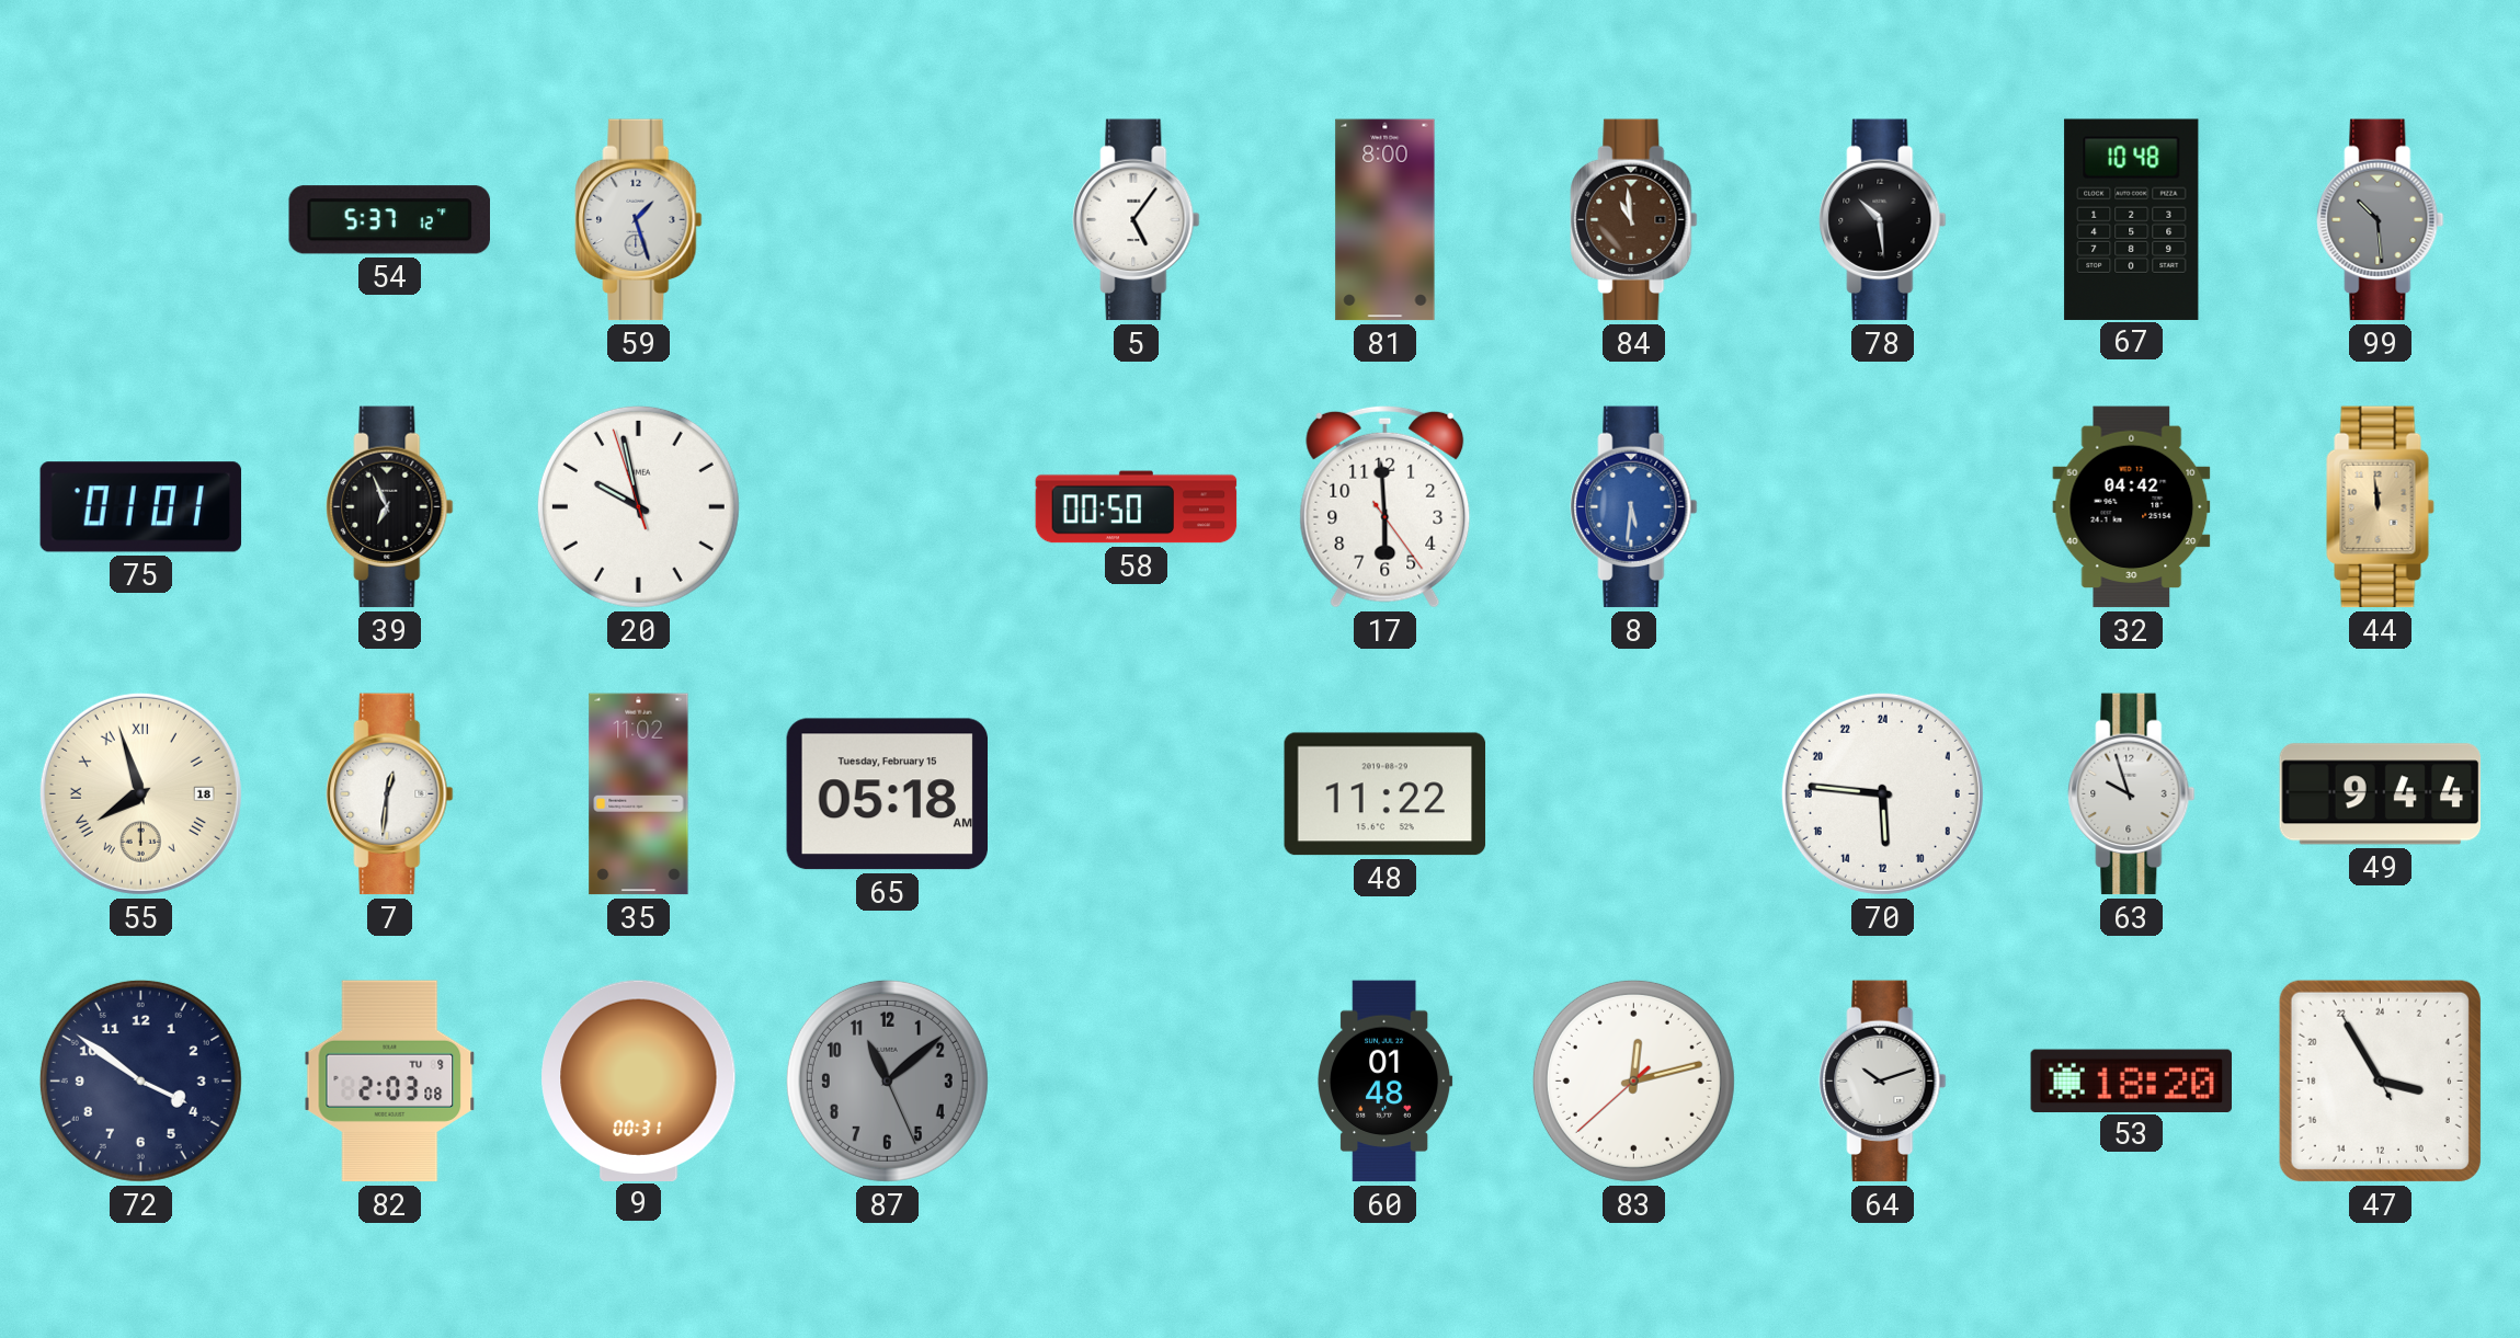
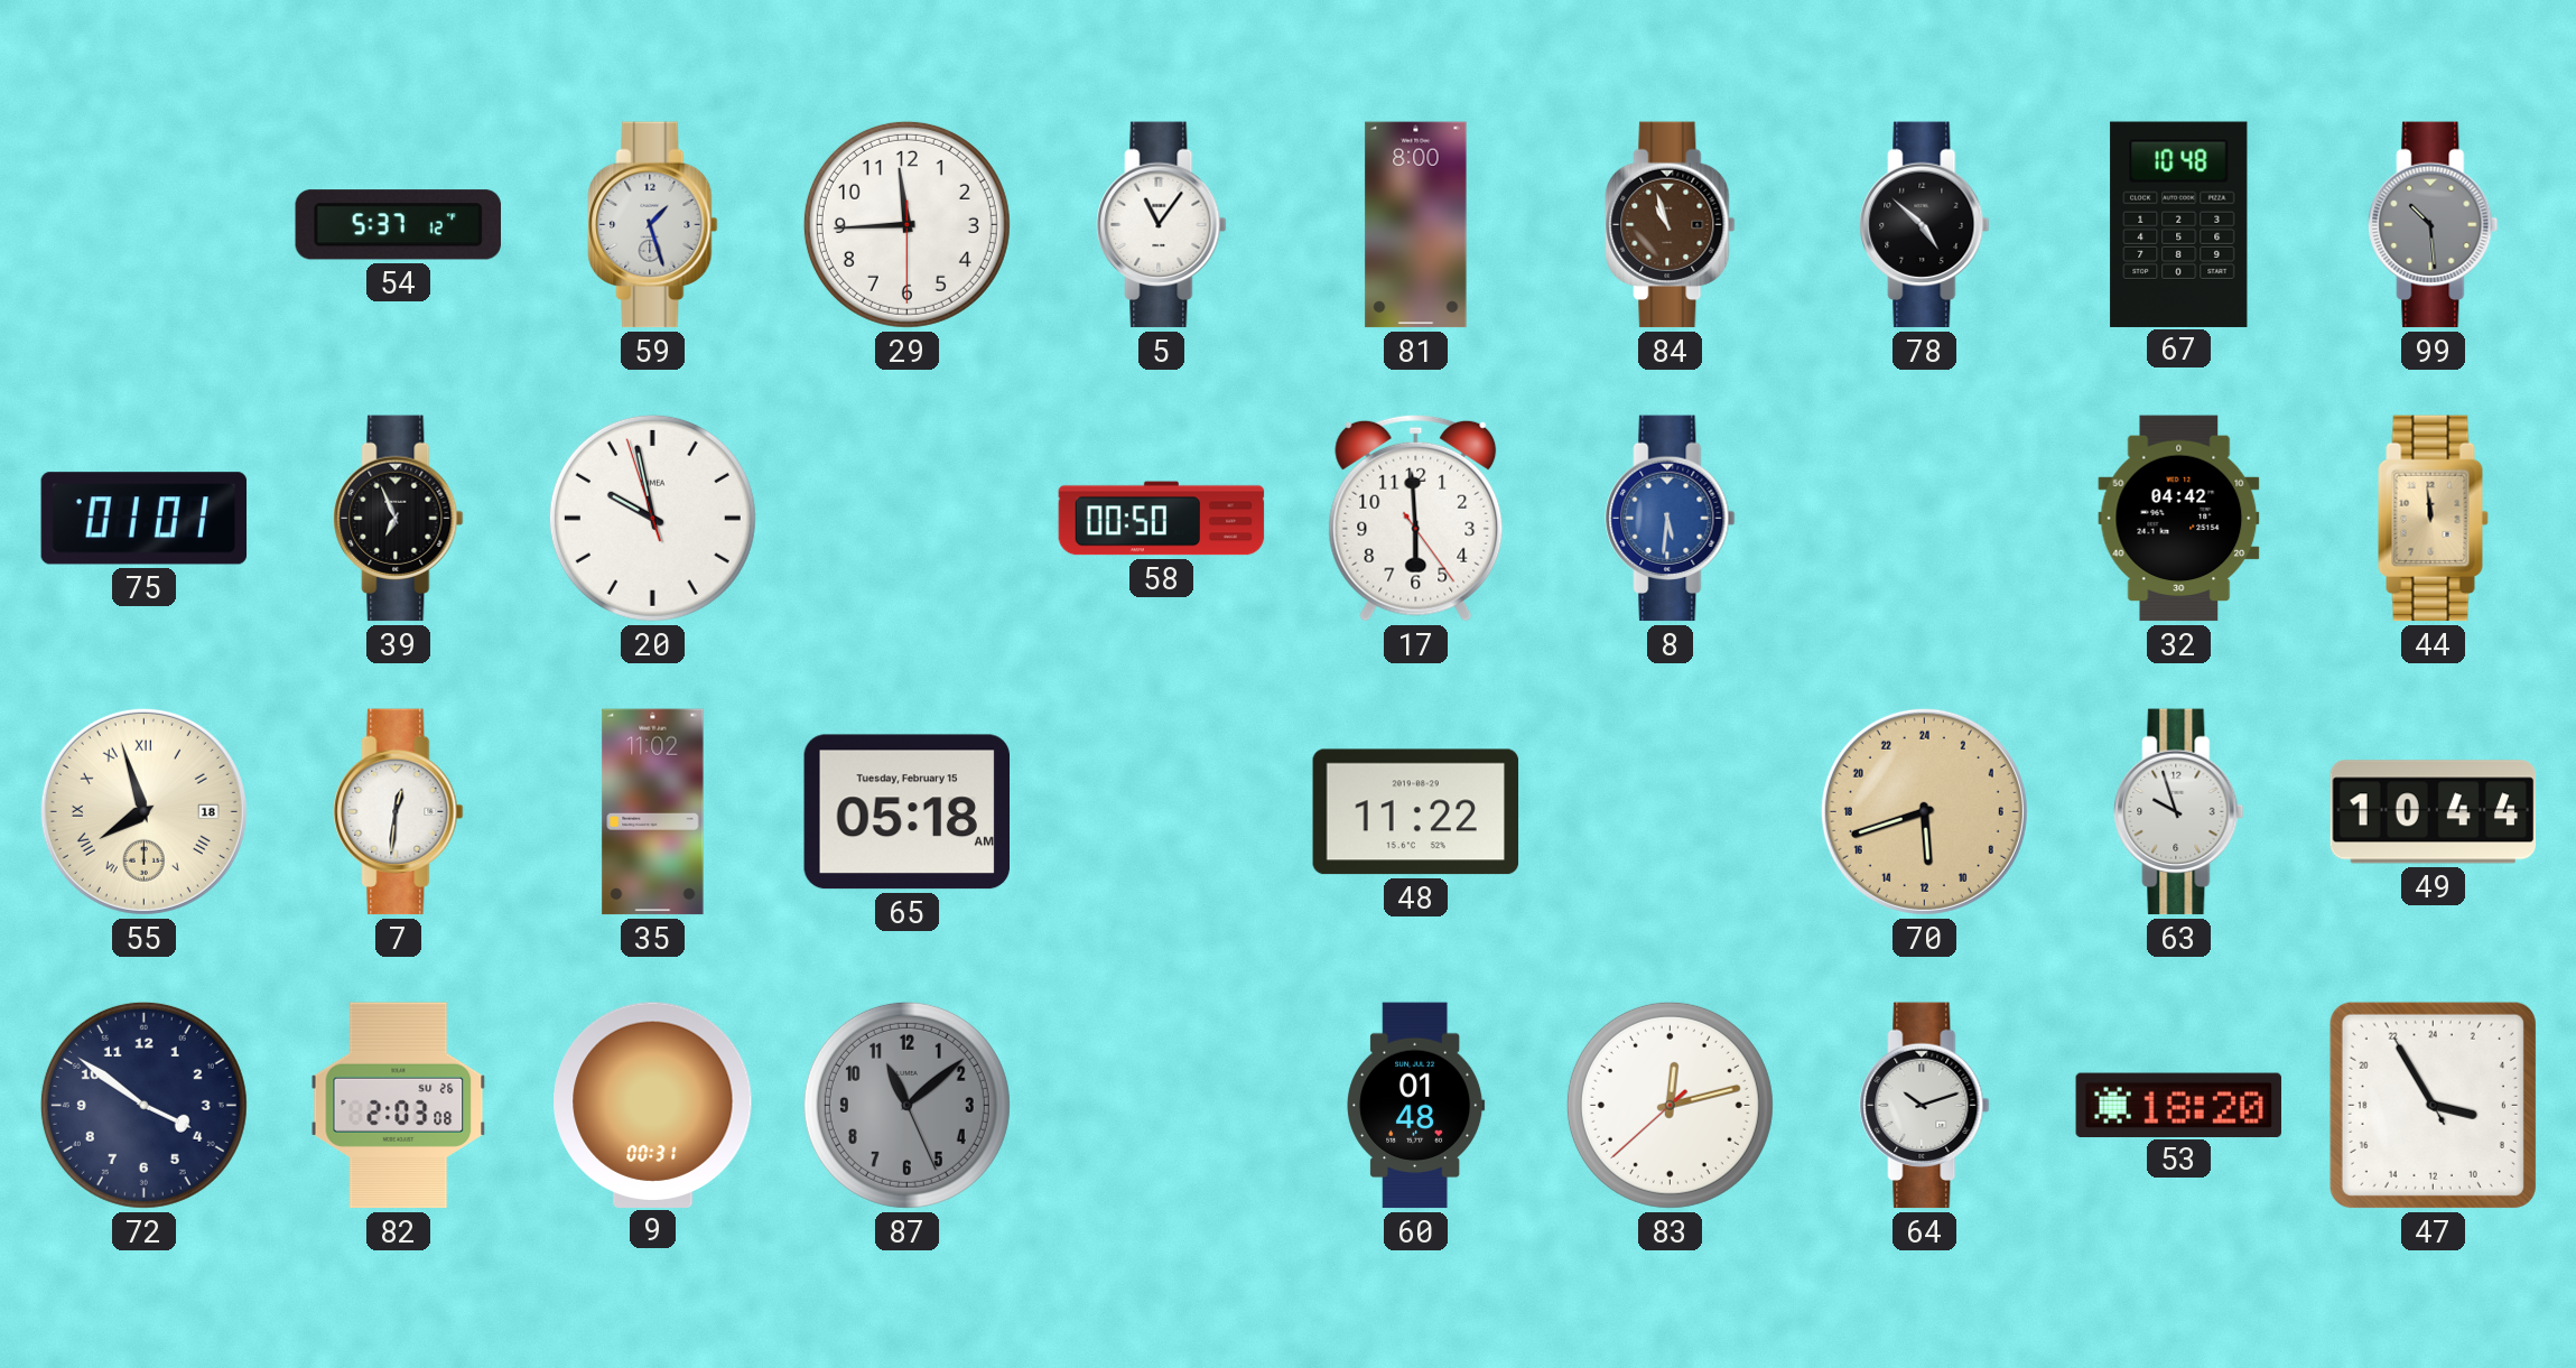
29: none -> 11:44 (906, 224)
5: 5:06 -> 11:06 (1162, 225)
84: 10:59 -> 10:57 (1671, 225)
78: 10:29 -> 4:52 (1925, 225)
70: 11:46 -> 11:42 (1924, 811)
70 dial: white -> champagne (1924, 811)
49: 9:44 -> 10:44 (2434, 812)
82 date: TU 9 -> SU 26 (399, 1106)
